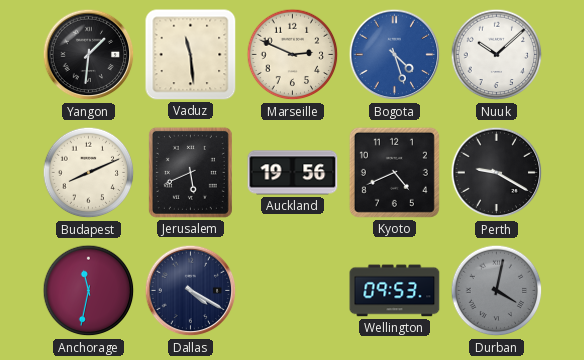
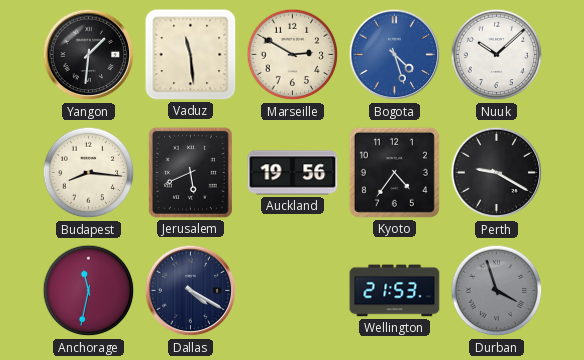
Marseille: 2:49 -> 2:50 (293, 55)
Budapest: 8:11 -> 8:16 (89, 173)
Kyoto: 4:41 -> 4:36 (394, 172)
Wellington: 09:53 -> 21:53 (395, 291)
Durban: 4:02 -> 3:57 (497, 291)
